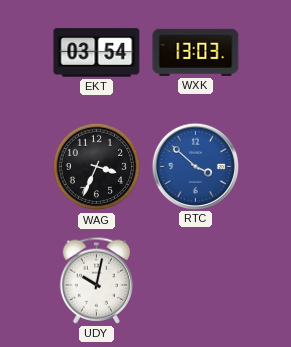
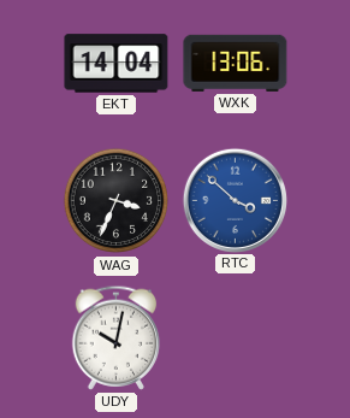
EKT: 03:54 -> 14:04 (117, 64)
WXK: 13:03 -> 13:06 (236, 63)
